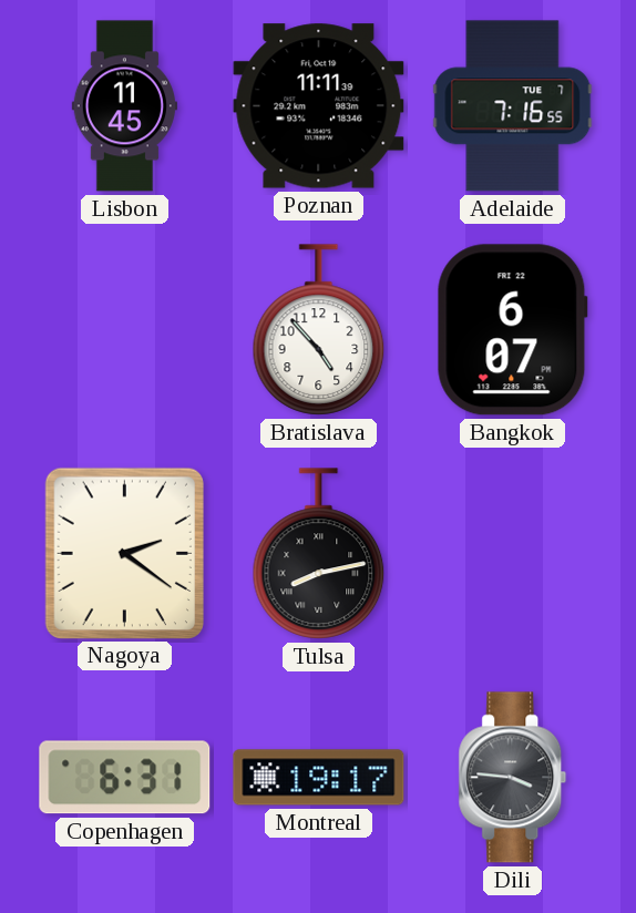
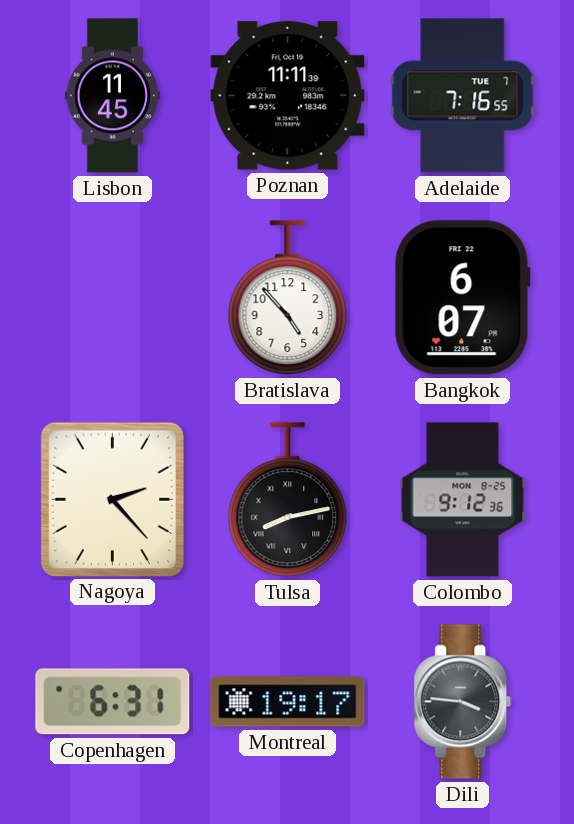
Nagoya: 2:21 -> 2:23 (112, 499)
Colombo: none -> 9:12 (463, 500)
